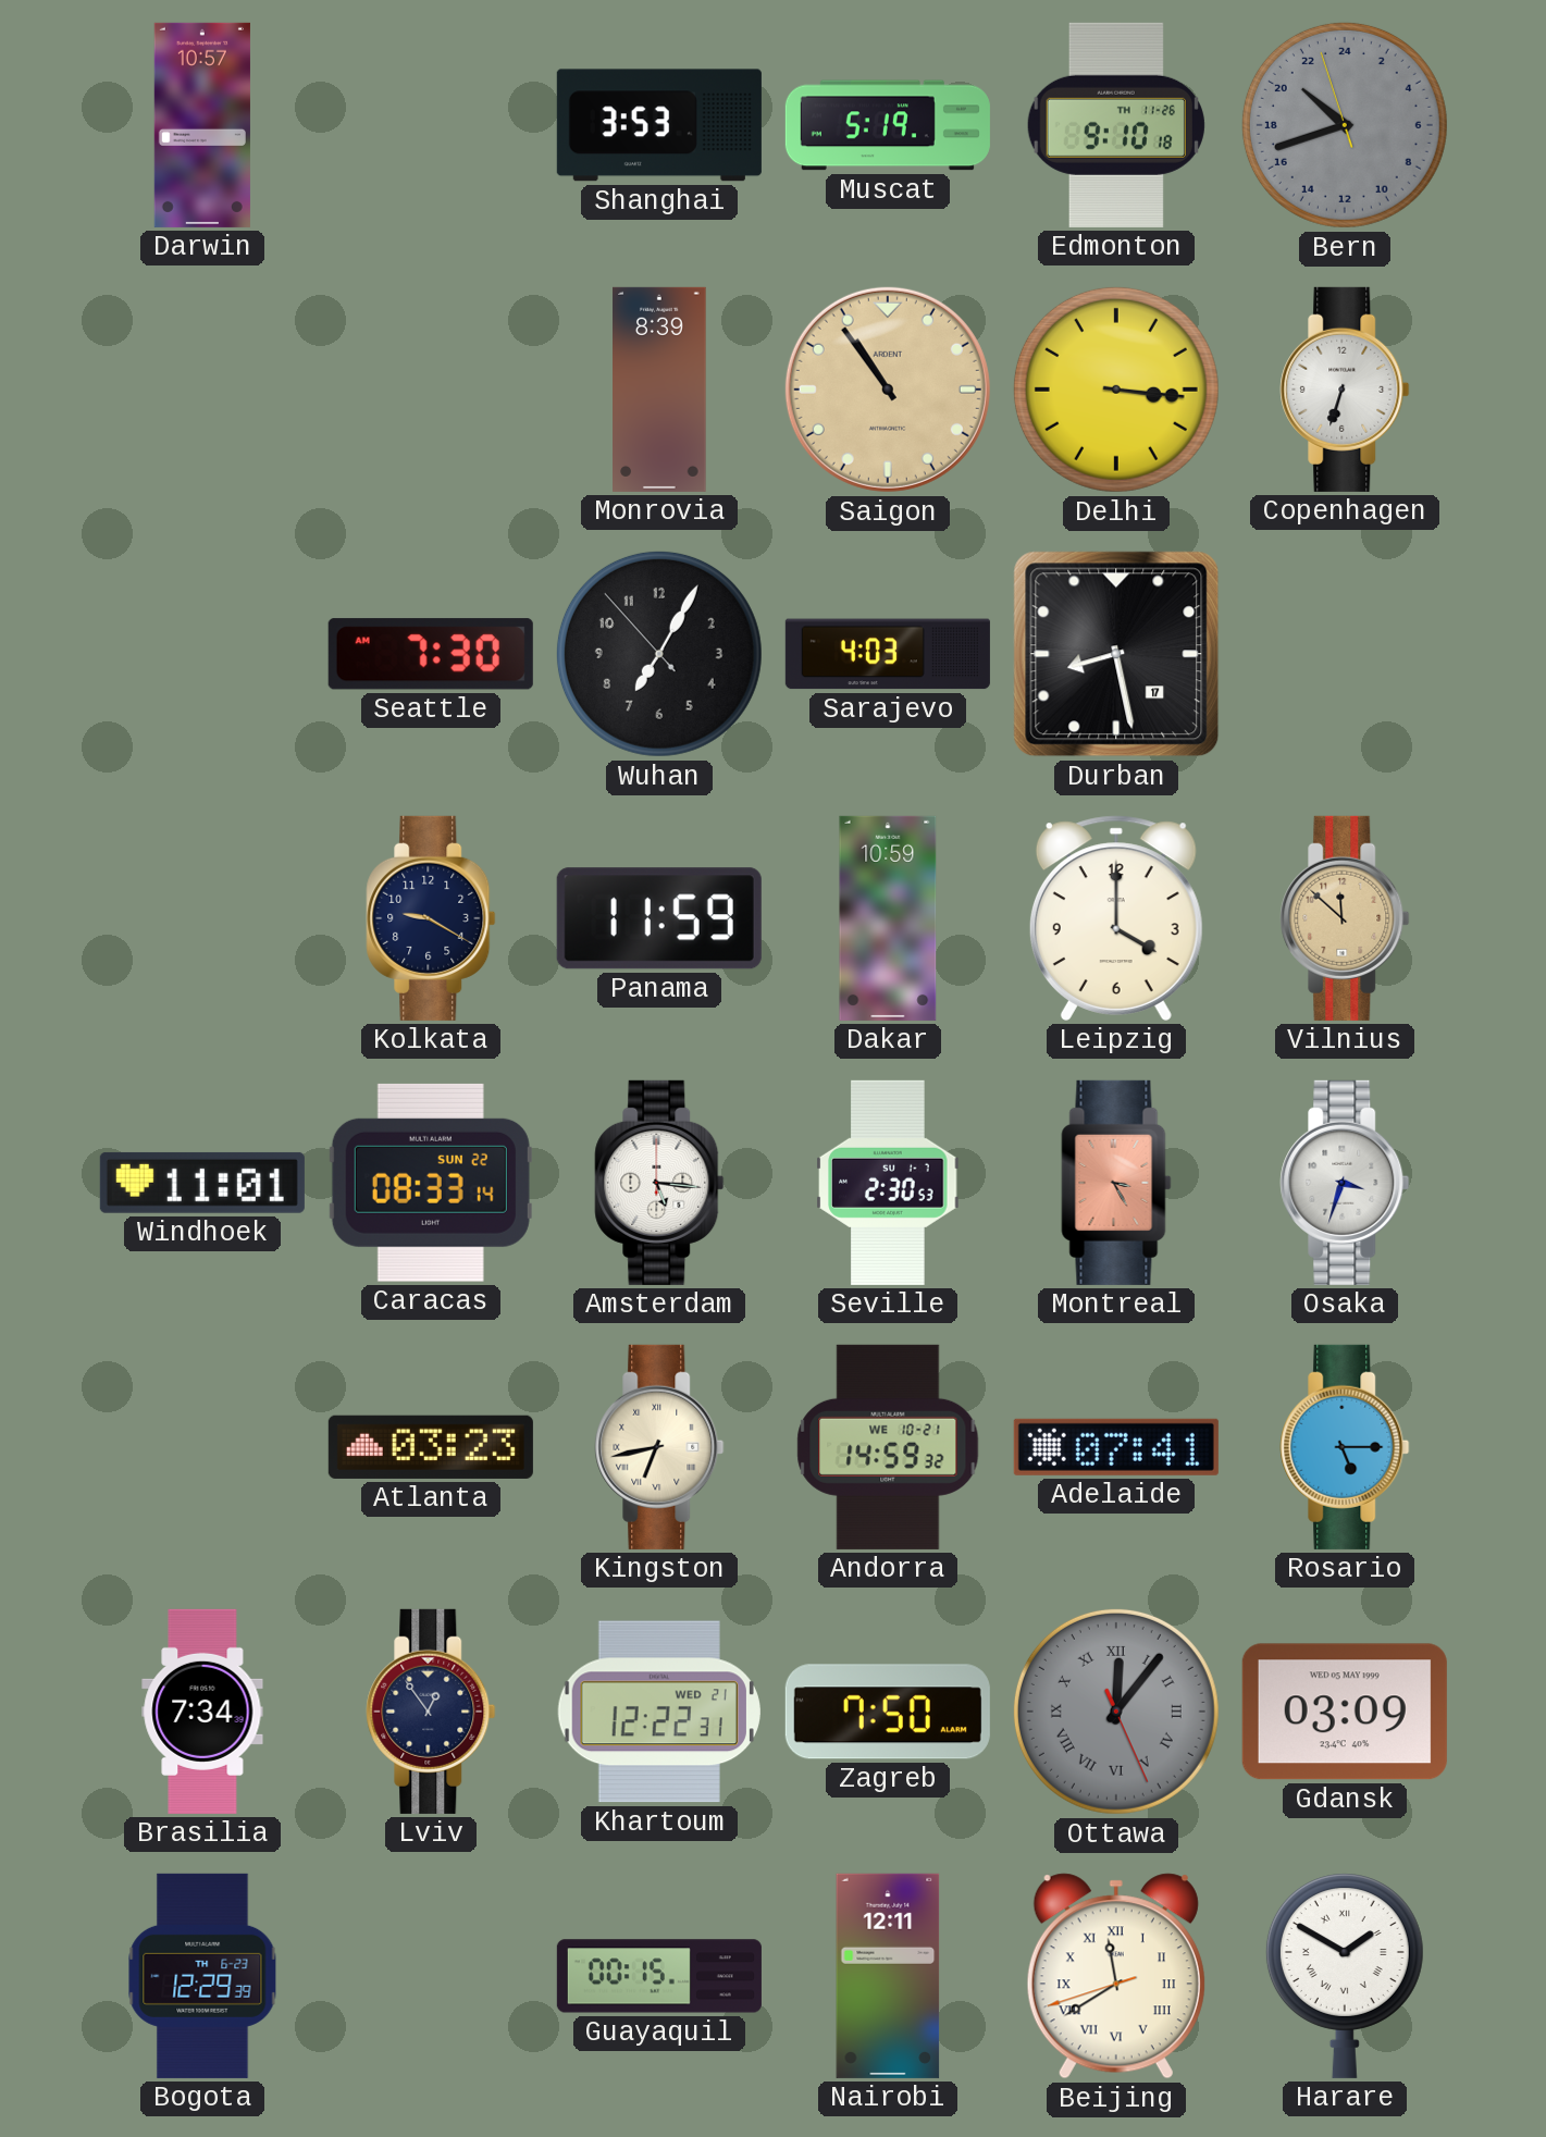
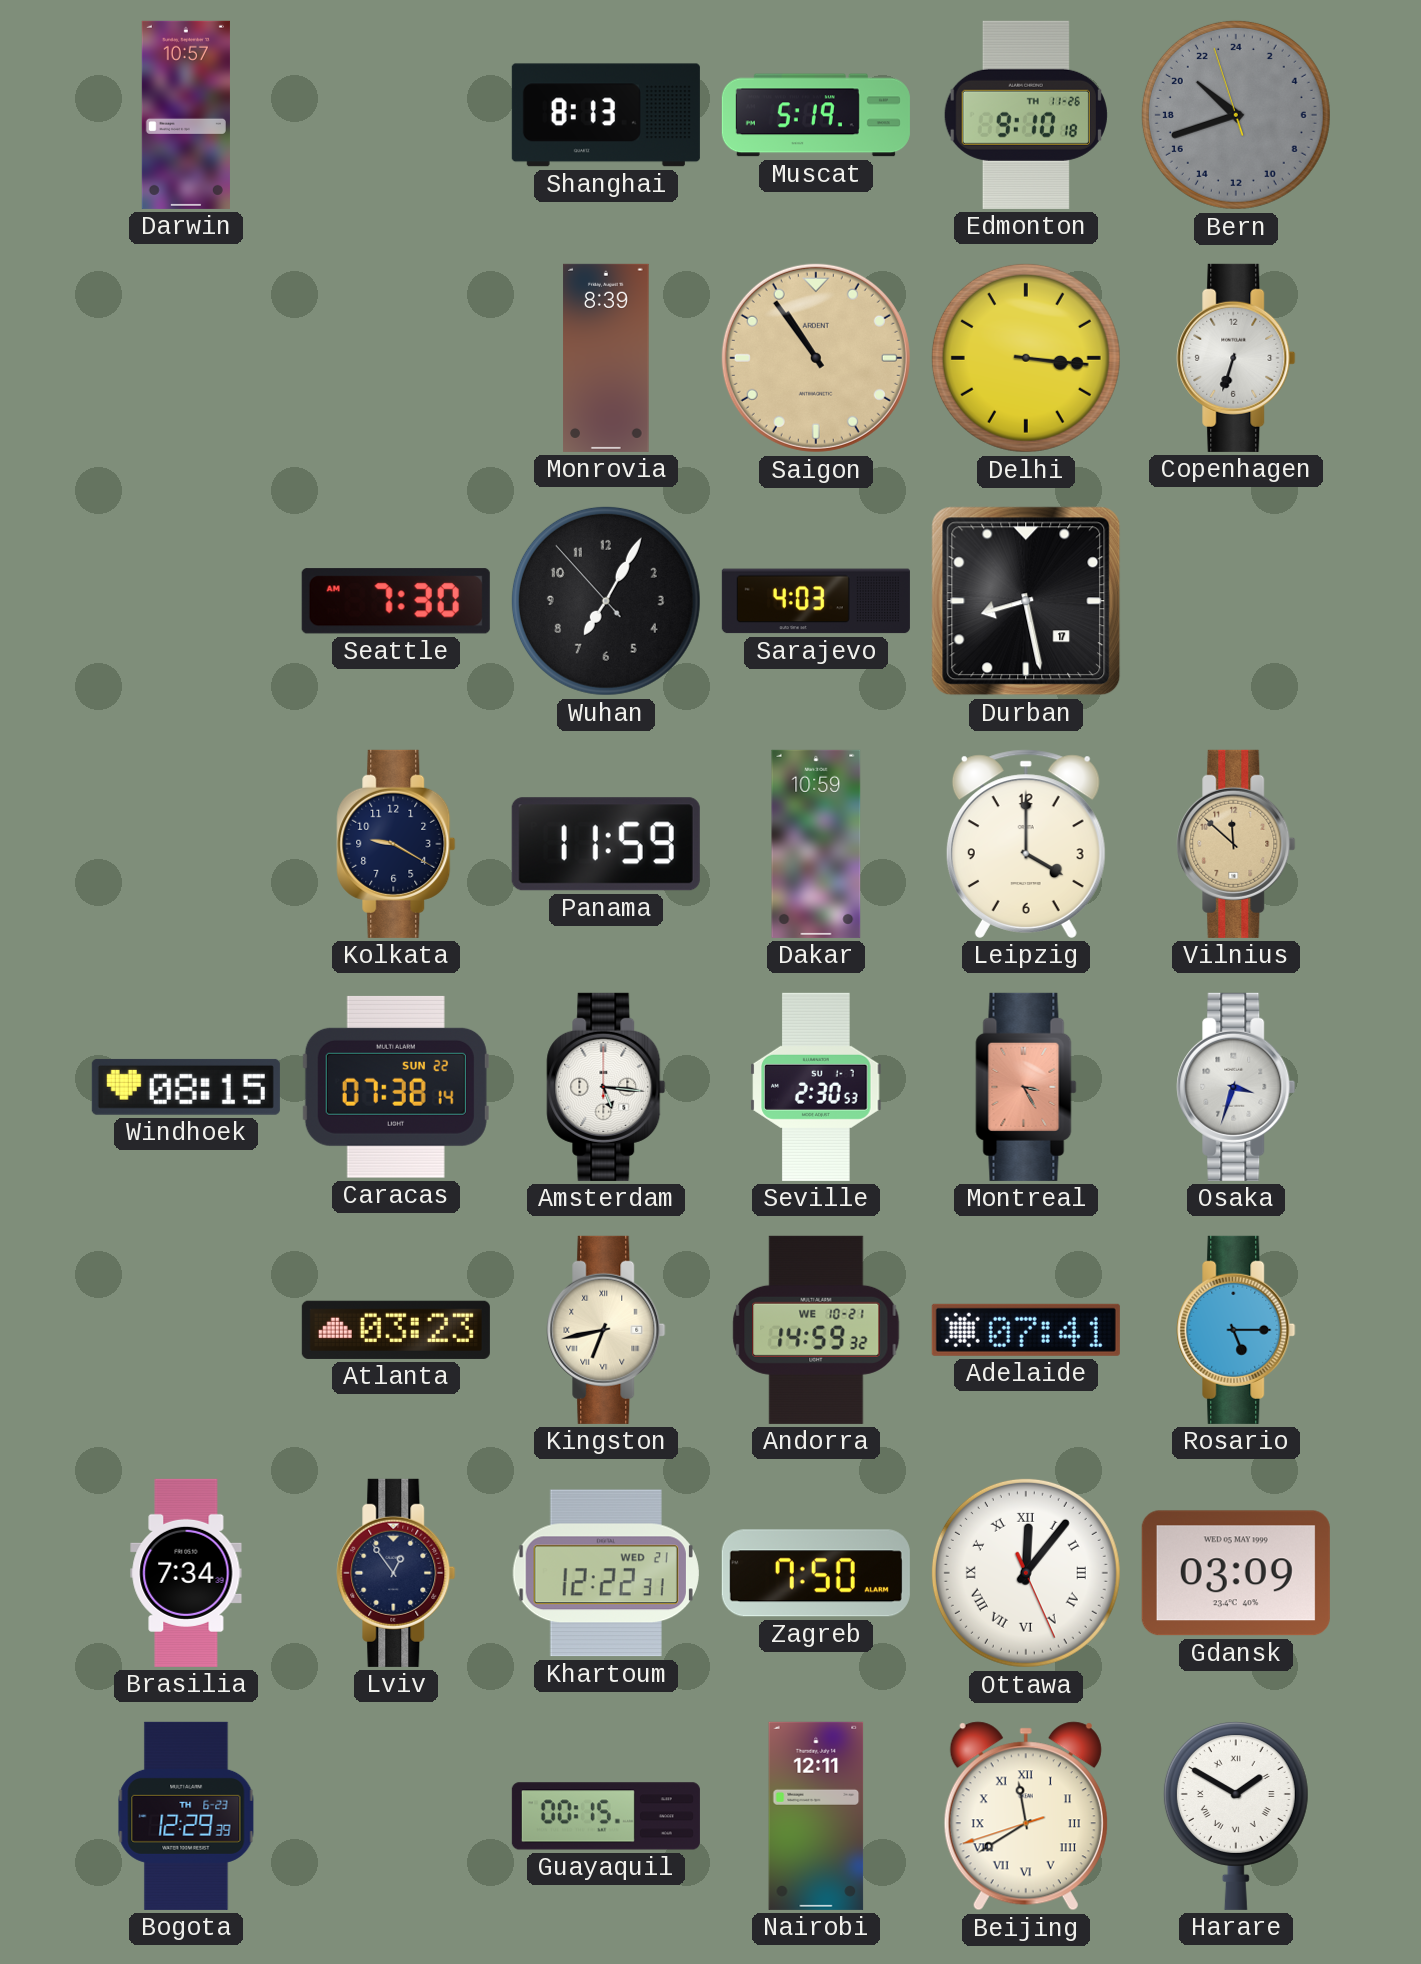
Shanghai: 3:53 -> 8:13 (606, 115)
Windhoek: 11:01 -> 08:15 (186, 1087)
Caracas: 08:33 -> 07:38 (396, 1087)
Ottawa dial: grey -> white (1026, 1573)
